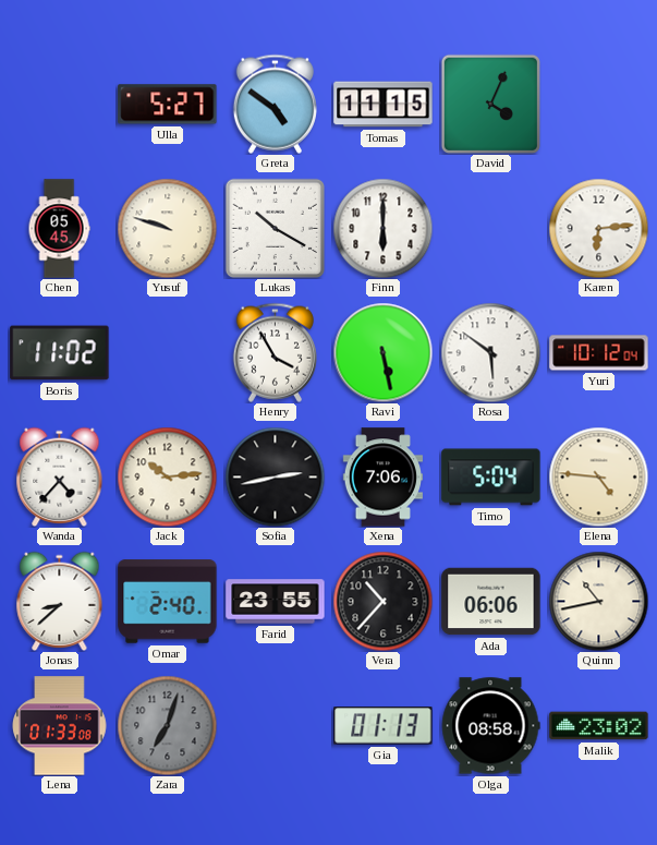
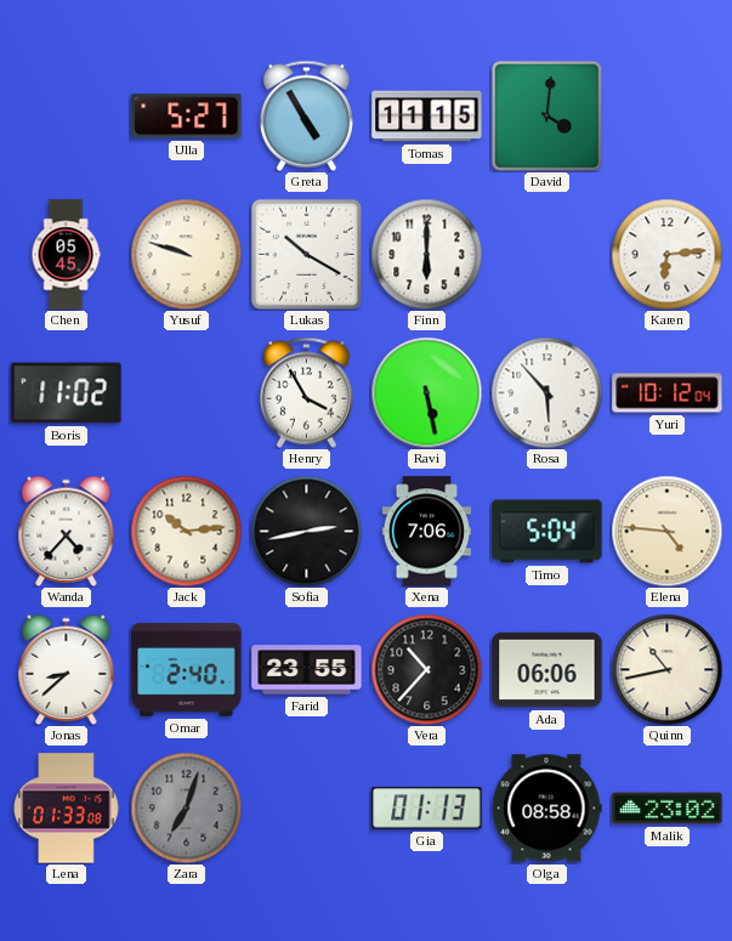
Greta: 4:51 -> 4:55 (306, 115)
David: 4:04 -> 4:01 (546, 115)
Rosa: 5:51 -> 5:53 (546, 392)
